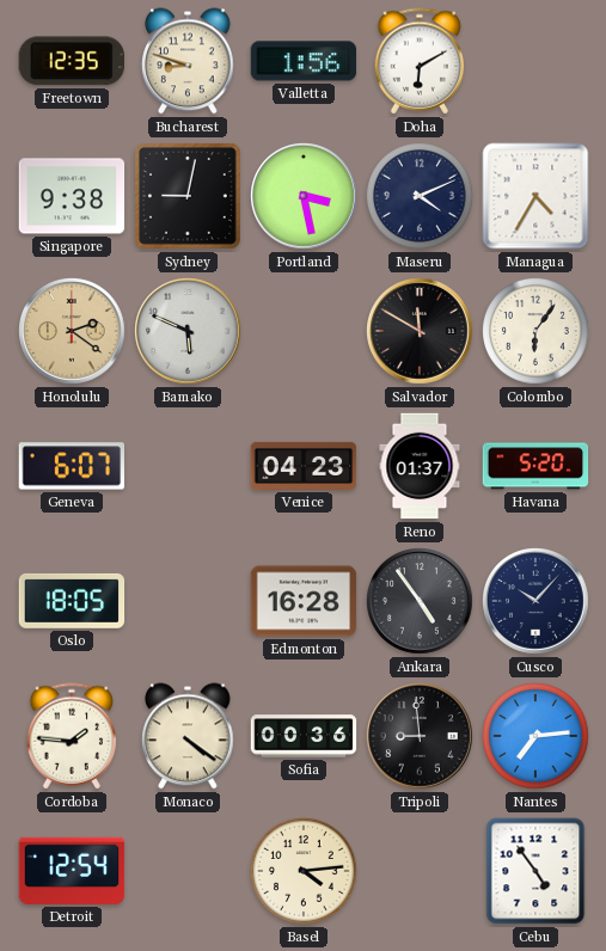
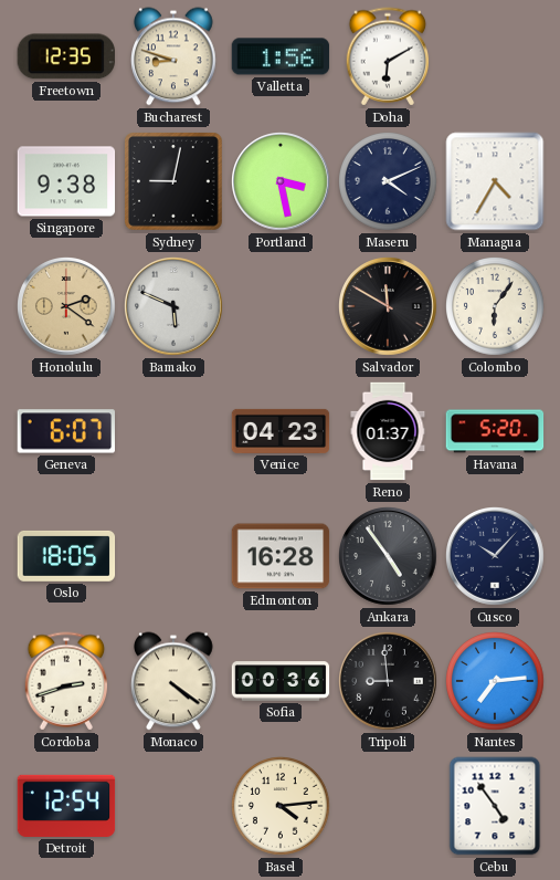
Cordoba: 1:46 -> 2:42 (66, 681)
